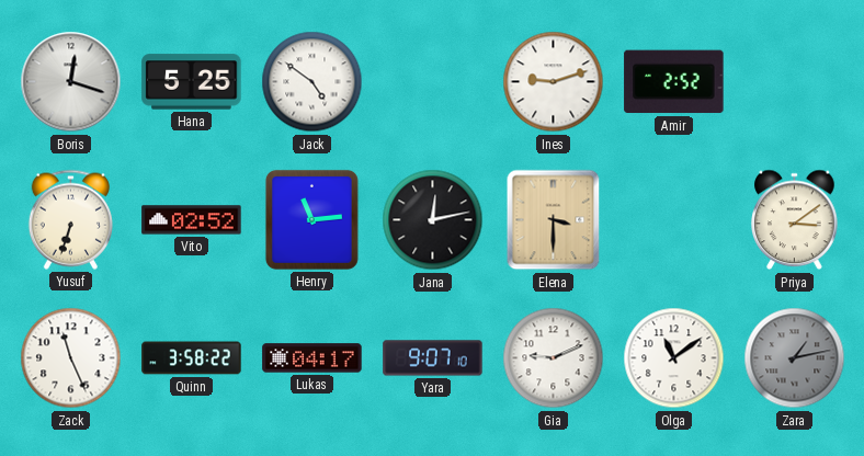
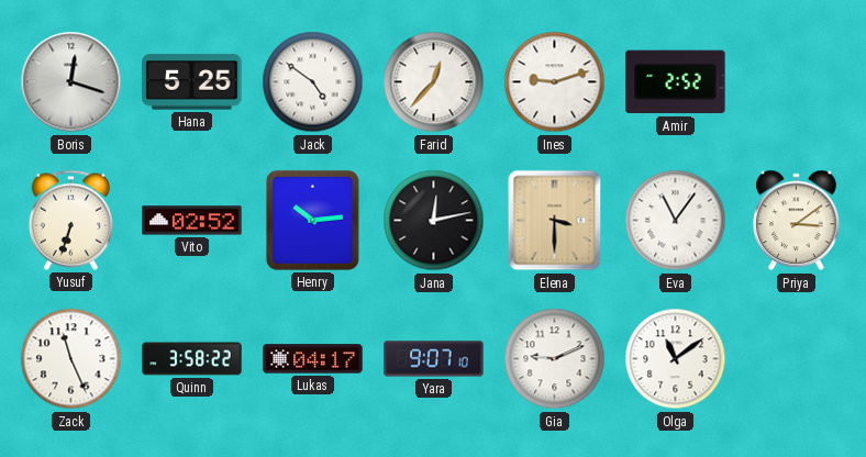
Farid: none -> 12:37 (434, 82)
Henry: 11:14 -> 10:14 (312, 220)
Eva: none -> 11:06 (676, 221)
Zara: 1:13 -> none (795, 358)
